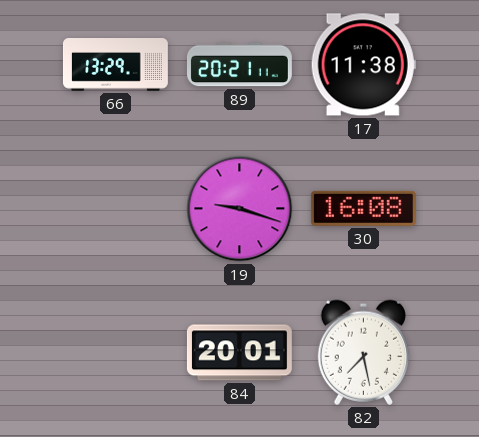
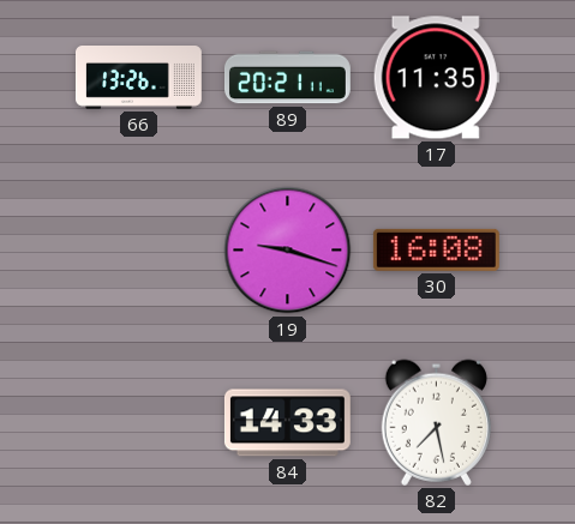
66: 13:29 -> 13:26 (138, 78)
17: 11:38 -> 11:35 (436, 78)
84: 20:01 -> 14:33 (287, 423)
